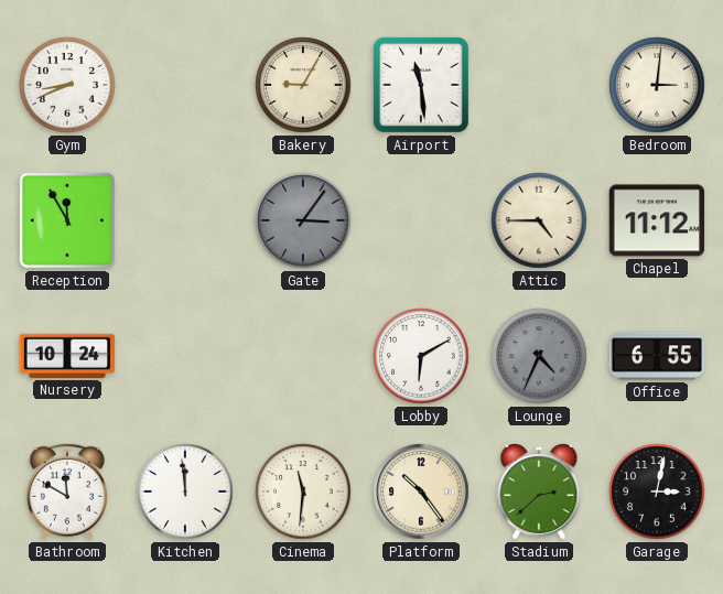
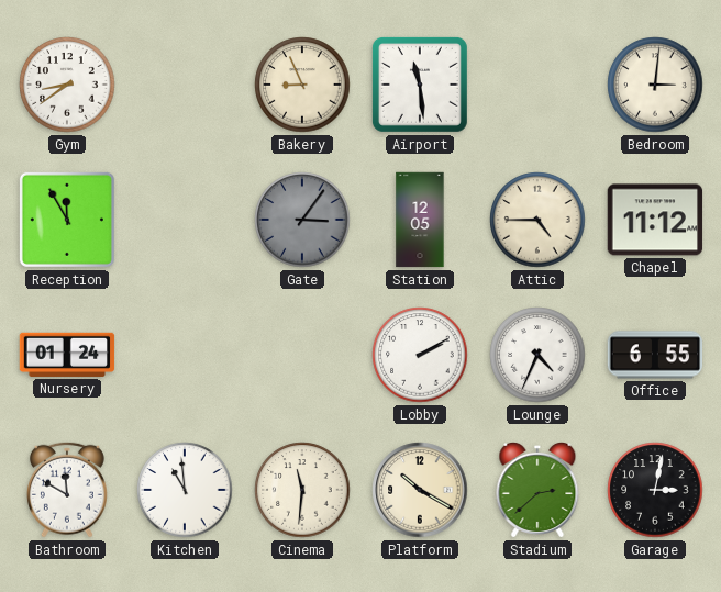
Gym: 8:41 -> 8:39 (67, 85)
Bakery: 9:05 -> 8:56 (302, 85)
Station: none -> 12:05 (420, 220)
Nursery: 10:24 -> 01:24 (67, 355)
Lobby: 6:10 -> 2:10 (420, 355)
Lounge dial: grey -> white (537, 355)
Kitchen: 11:59 -> 10:59 (185, 490)
Platform: 10:24 -> 10:20 (420, 490)
